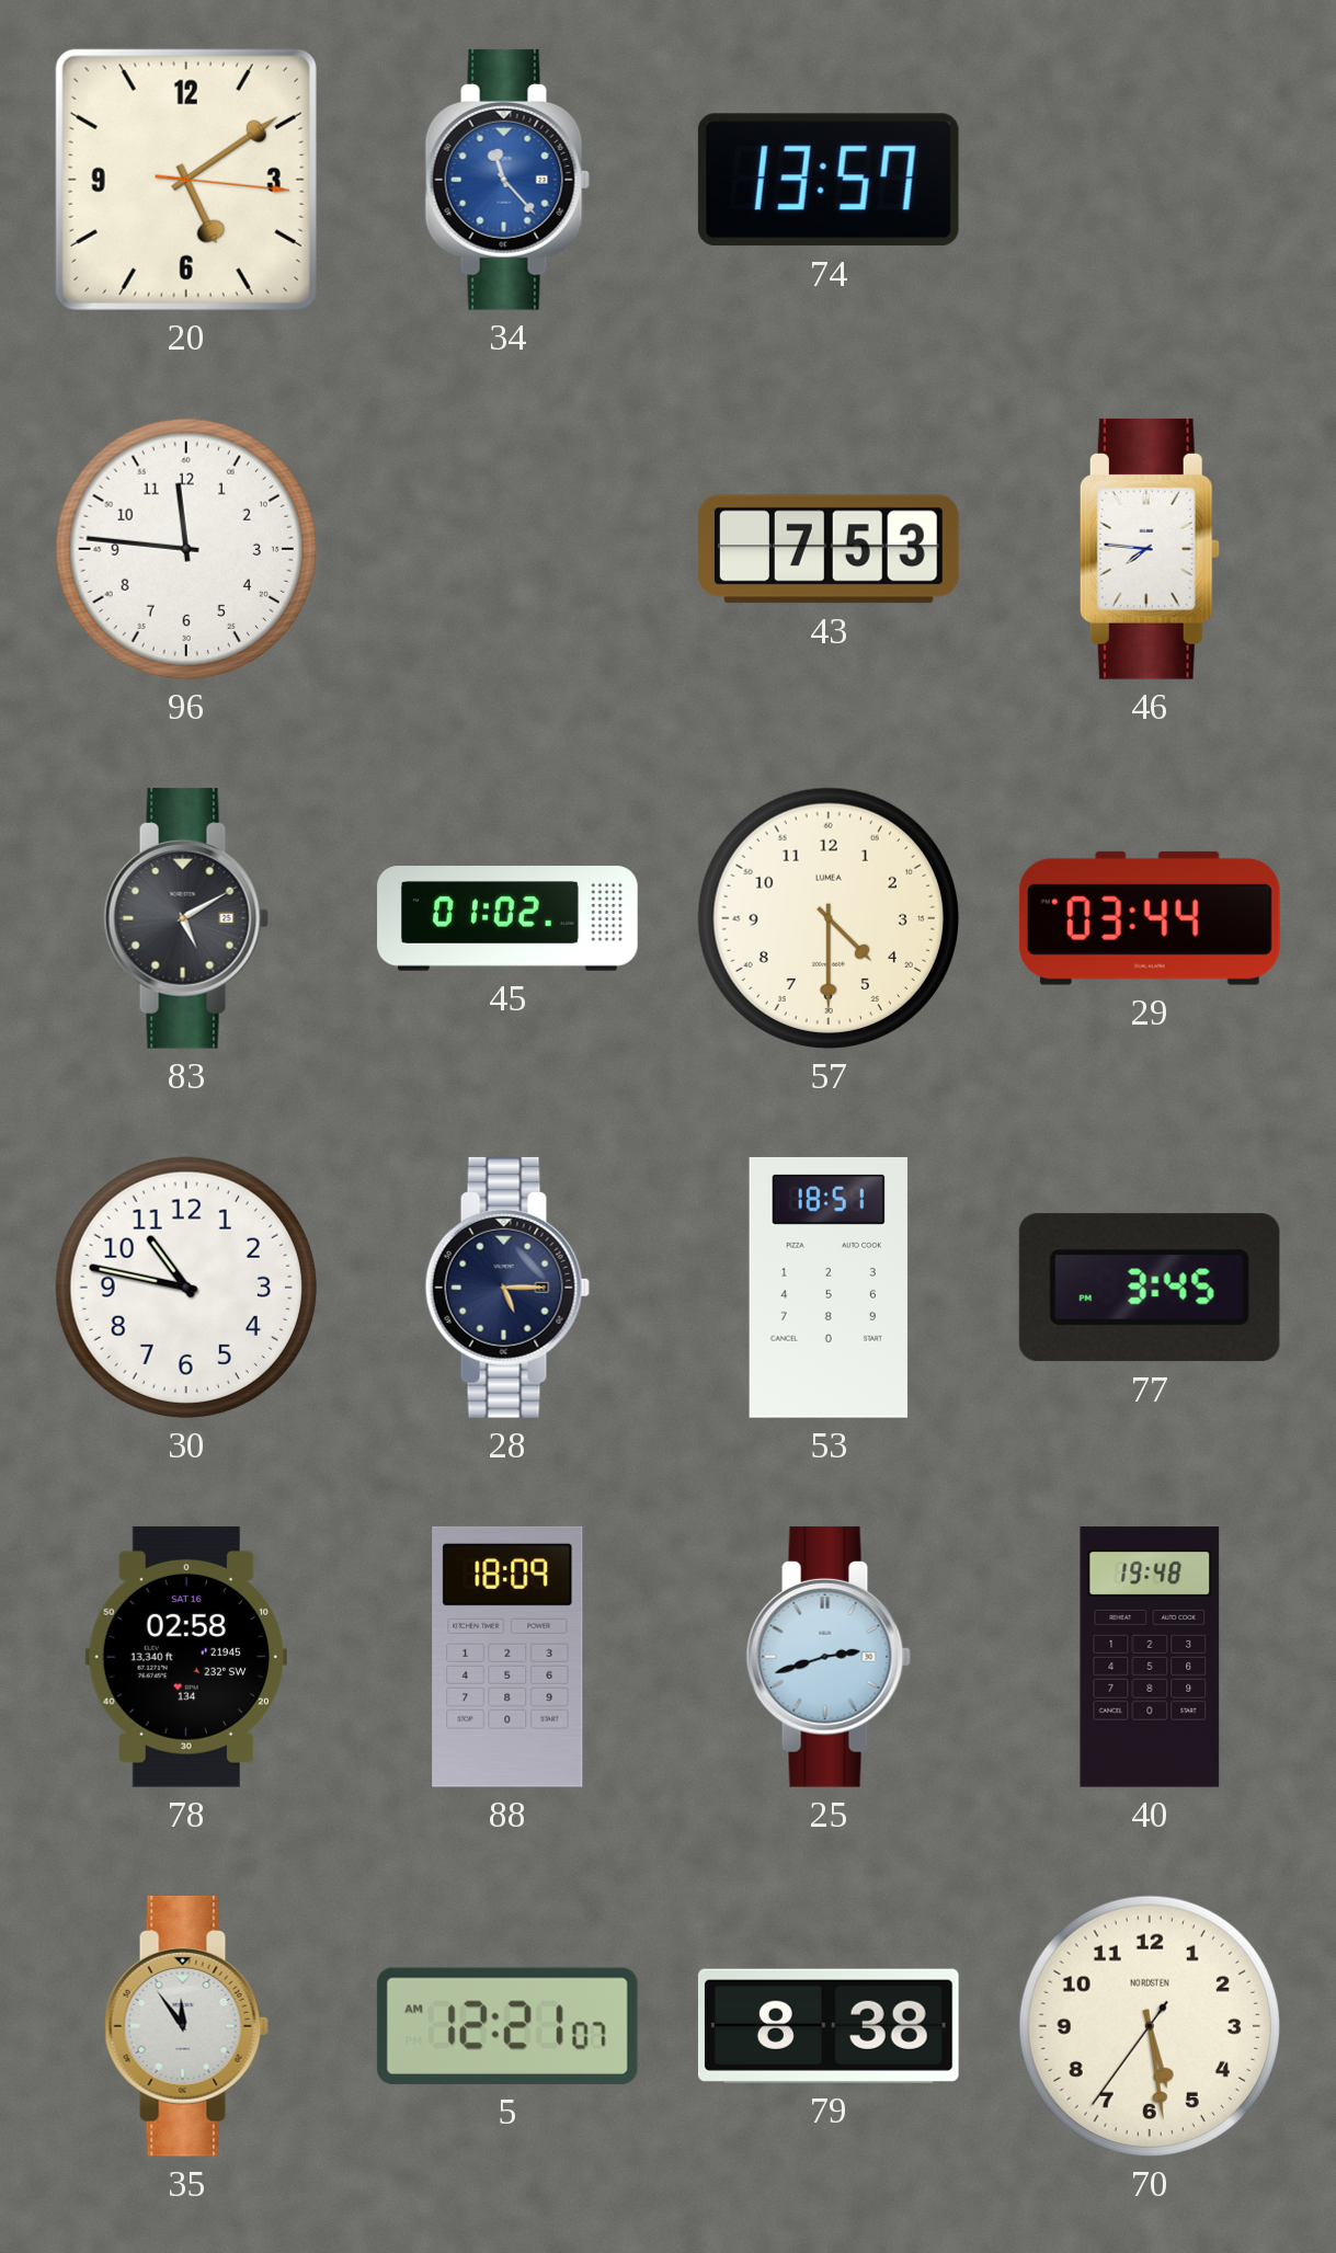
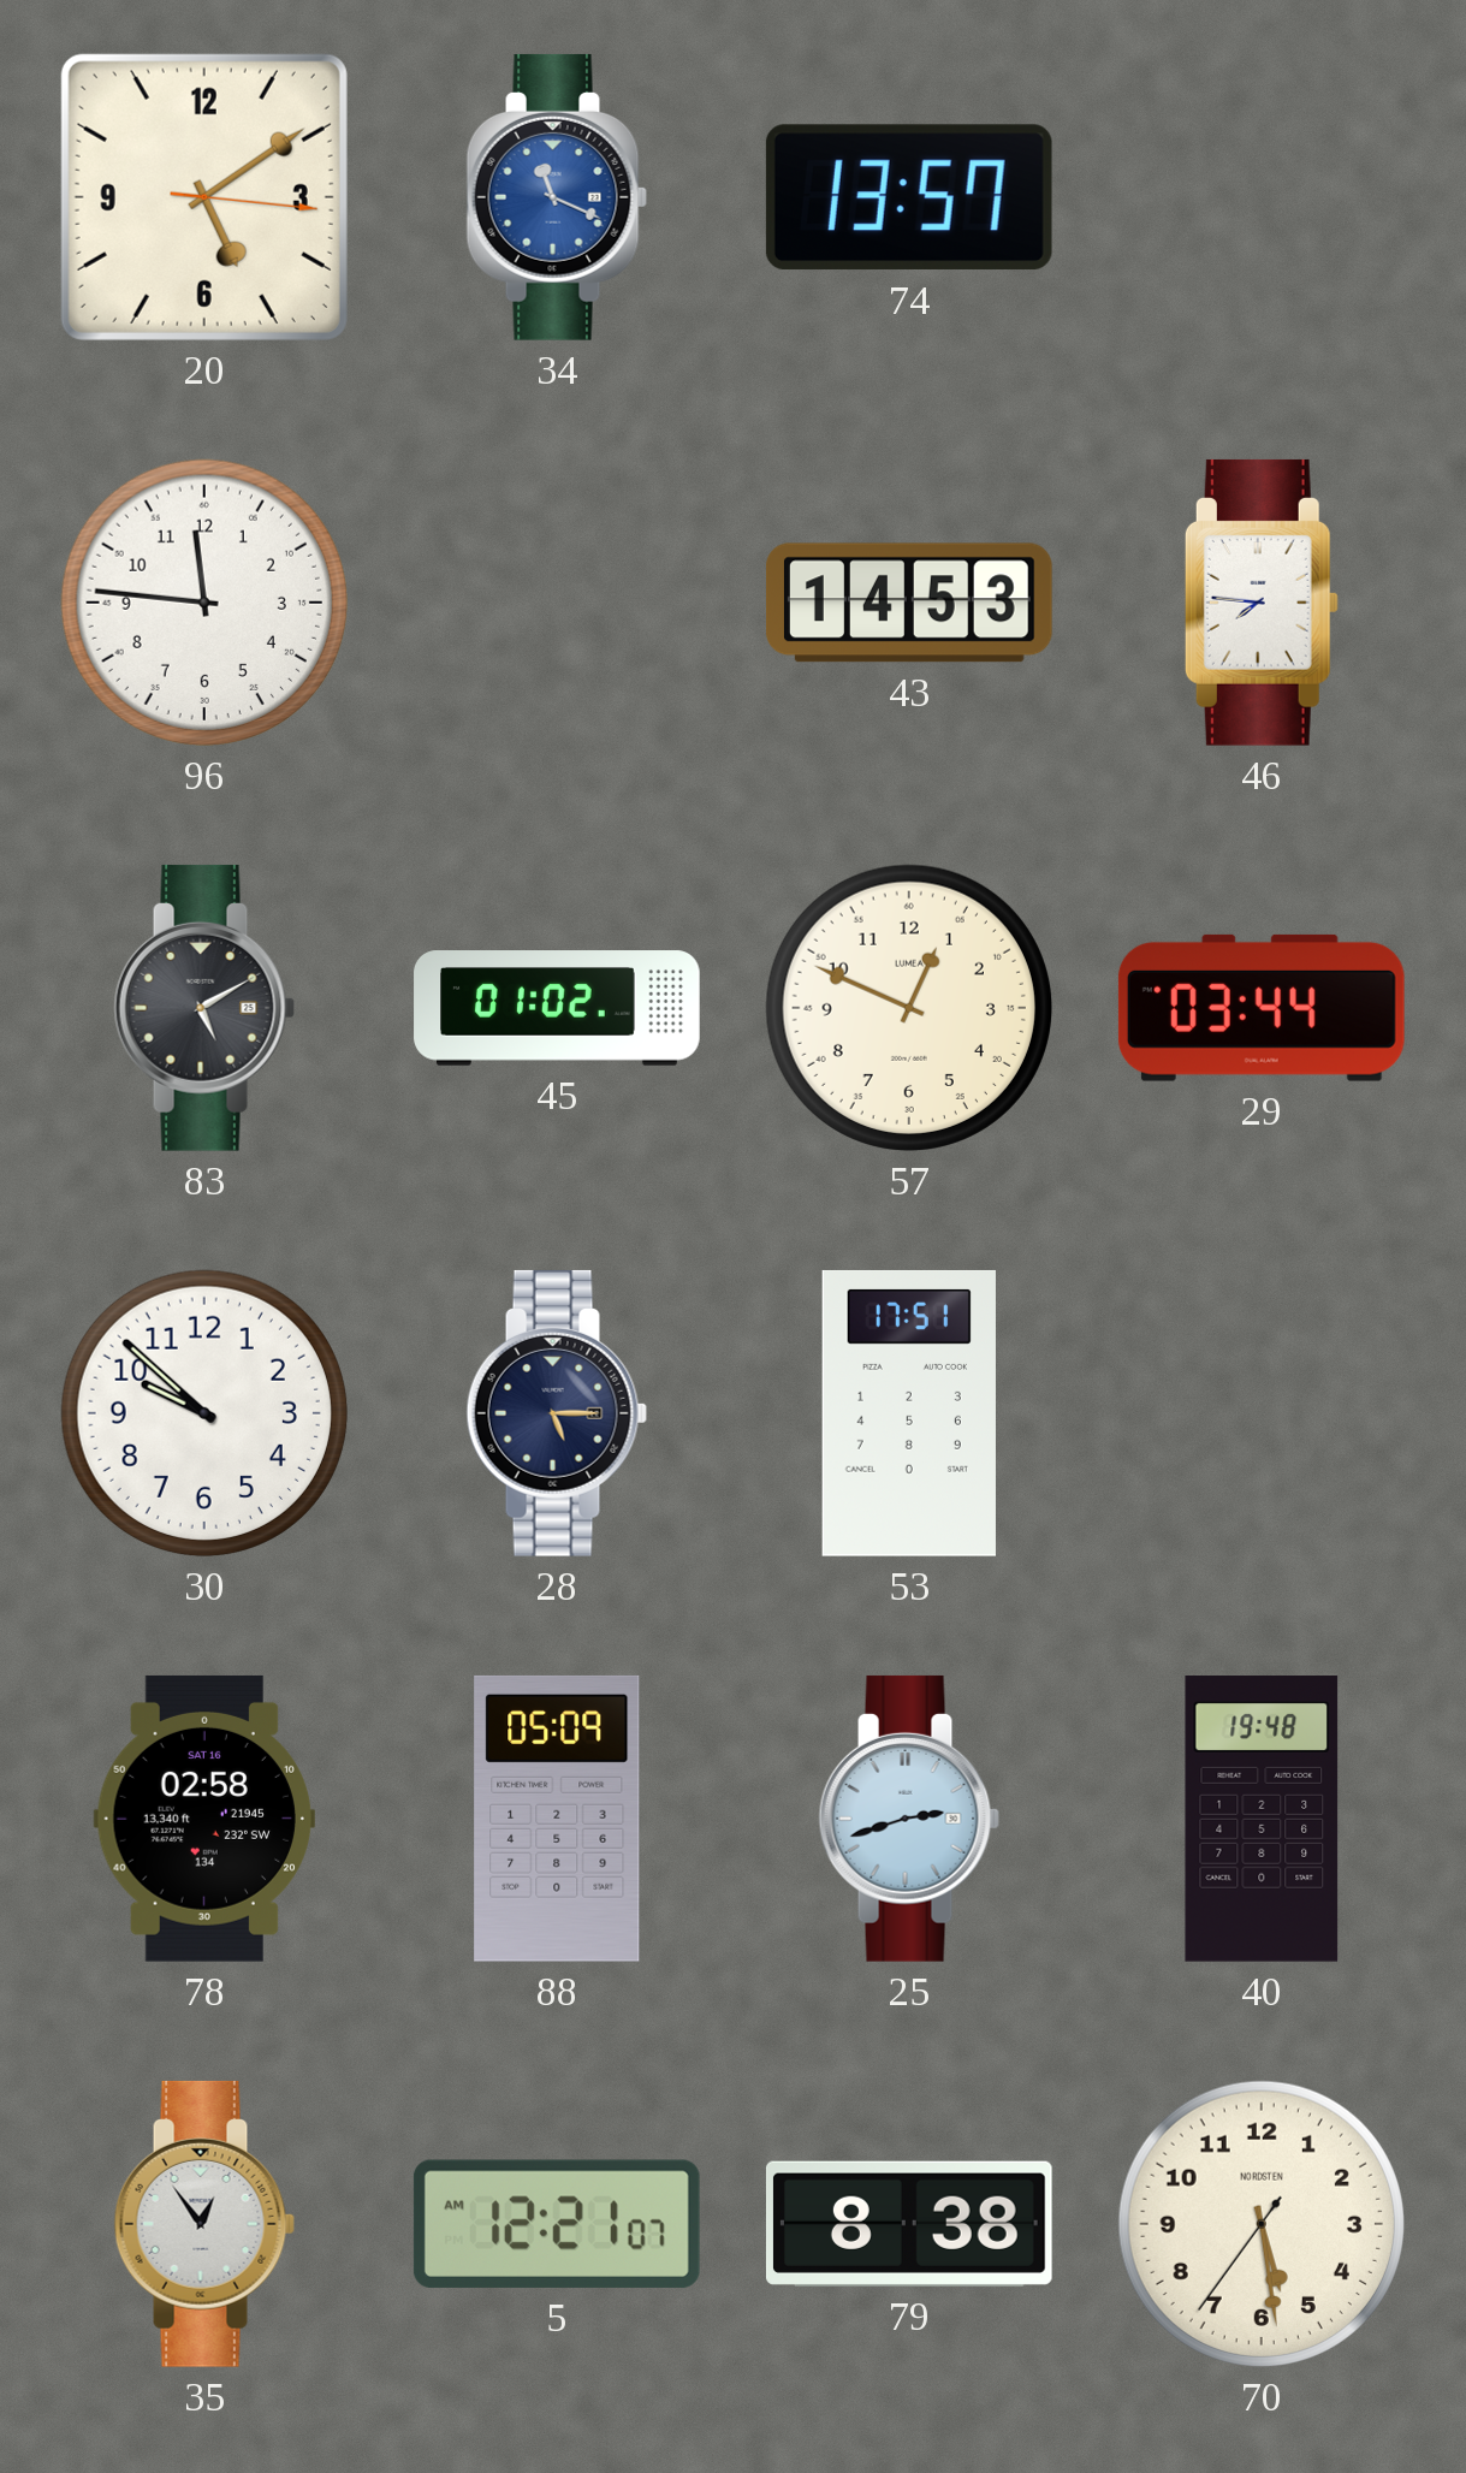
34: 11:23 -> 11:19 (557, 197)
43: 7:53 -> 14:53 (909, 603)
57: 4:30 -> 12:49 (909, 1008)
30: 10:47 -> 9:52 (204, 1413)
53: 18:51 -> 17:51 (909, 1413)
77: 3:45 -> none (1150, 1288)
88: 18:09 -> 05:09 (557, 1819)
35: 11:54 -> 12:54 (204, 2224)
